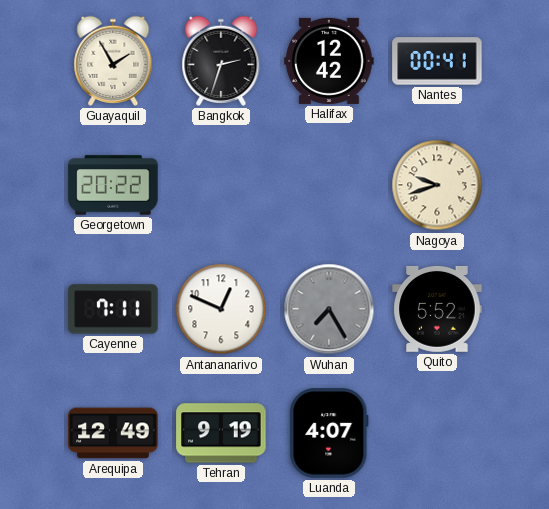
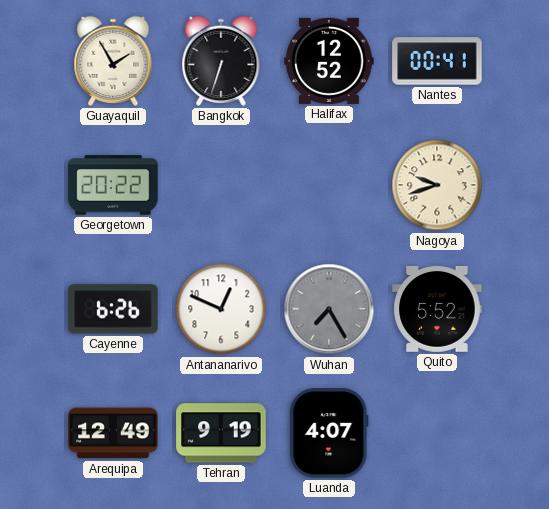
Bangkok: 2:33 -> 6:33 (221, 61)
Halifax: 12:42 -> 12:52 (329, 61)
Cayenne: 7:11 -> 6:26 (113, 309)
